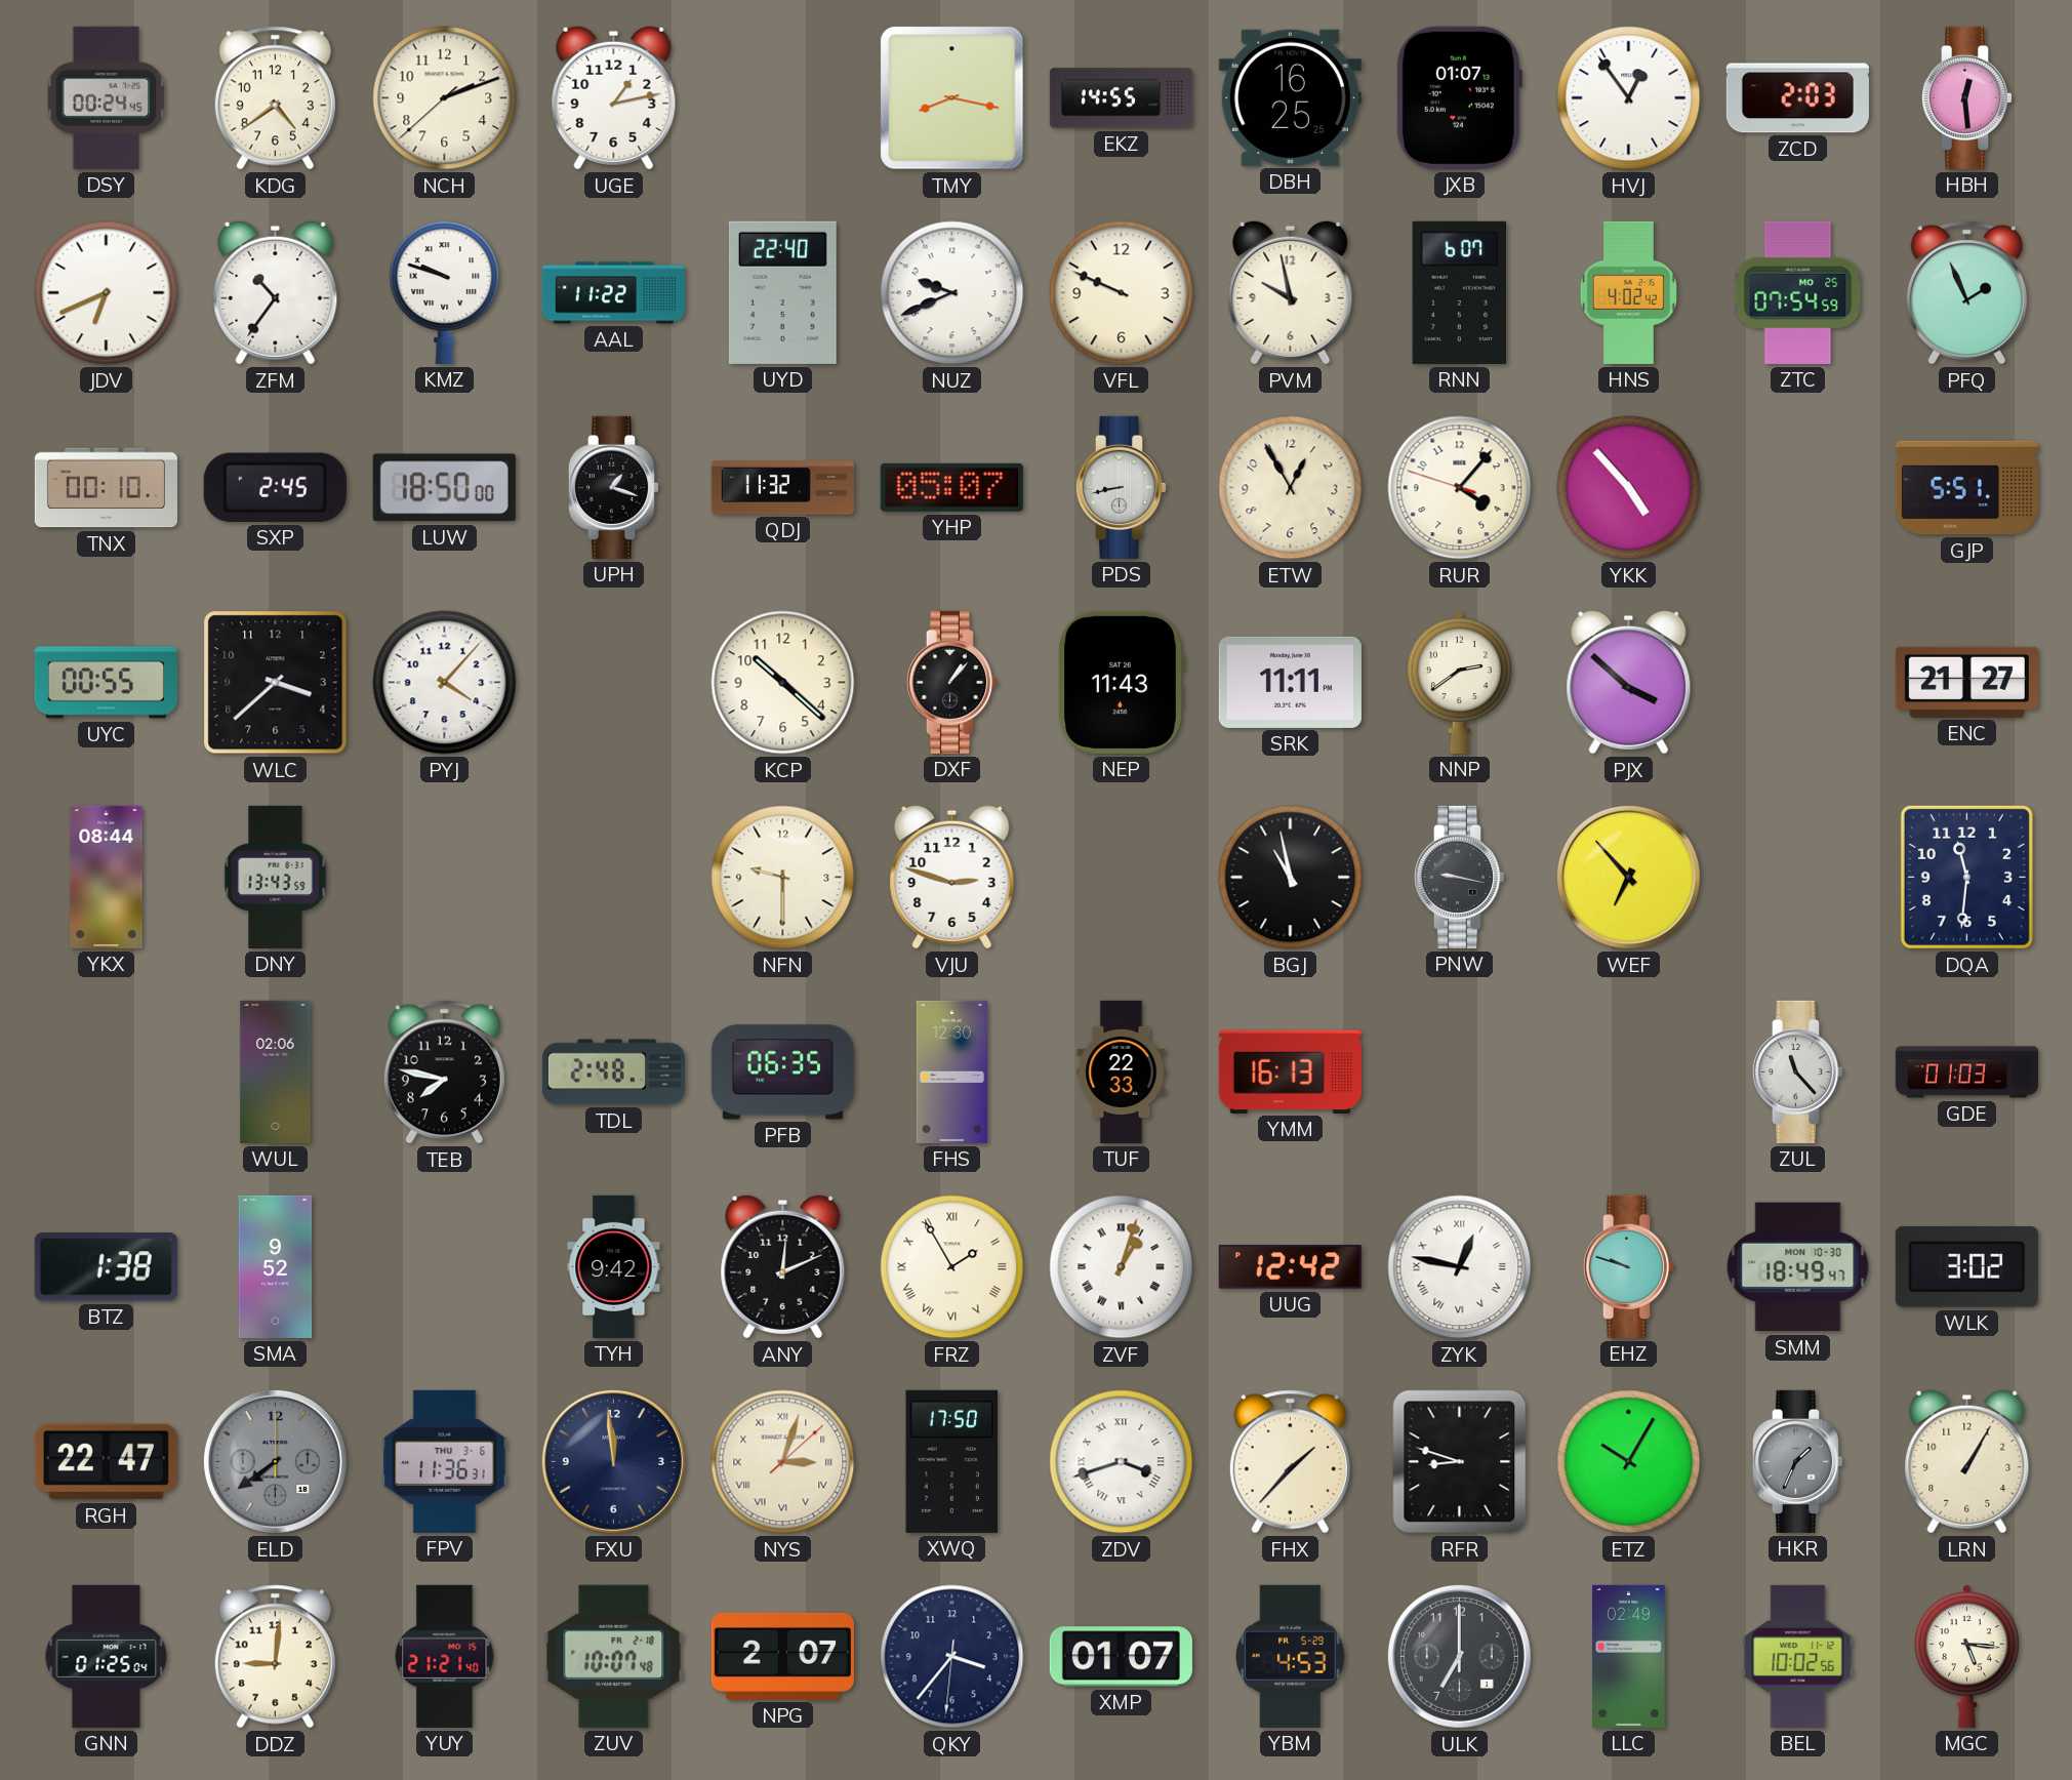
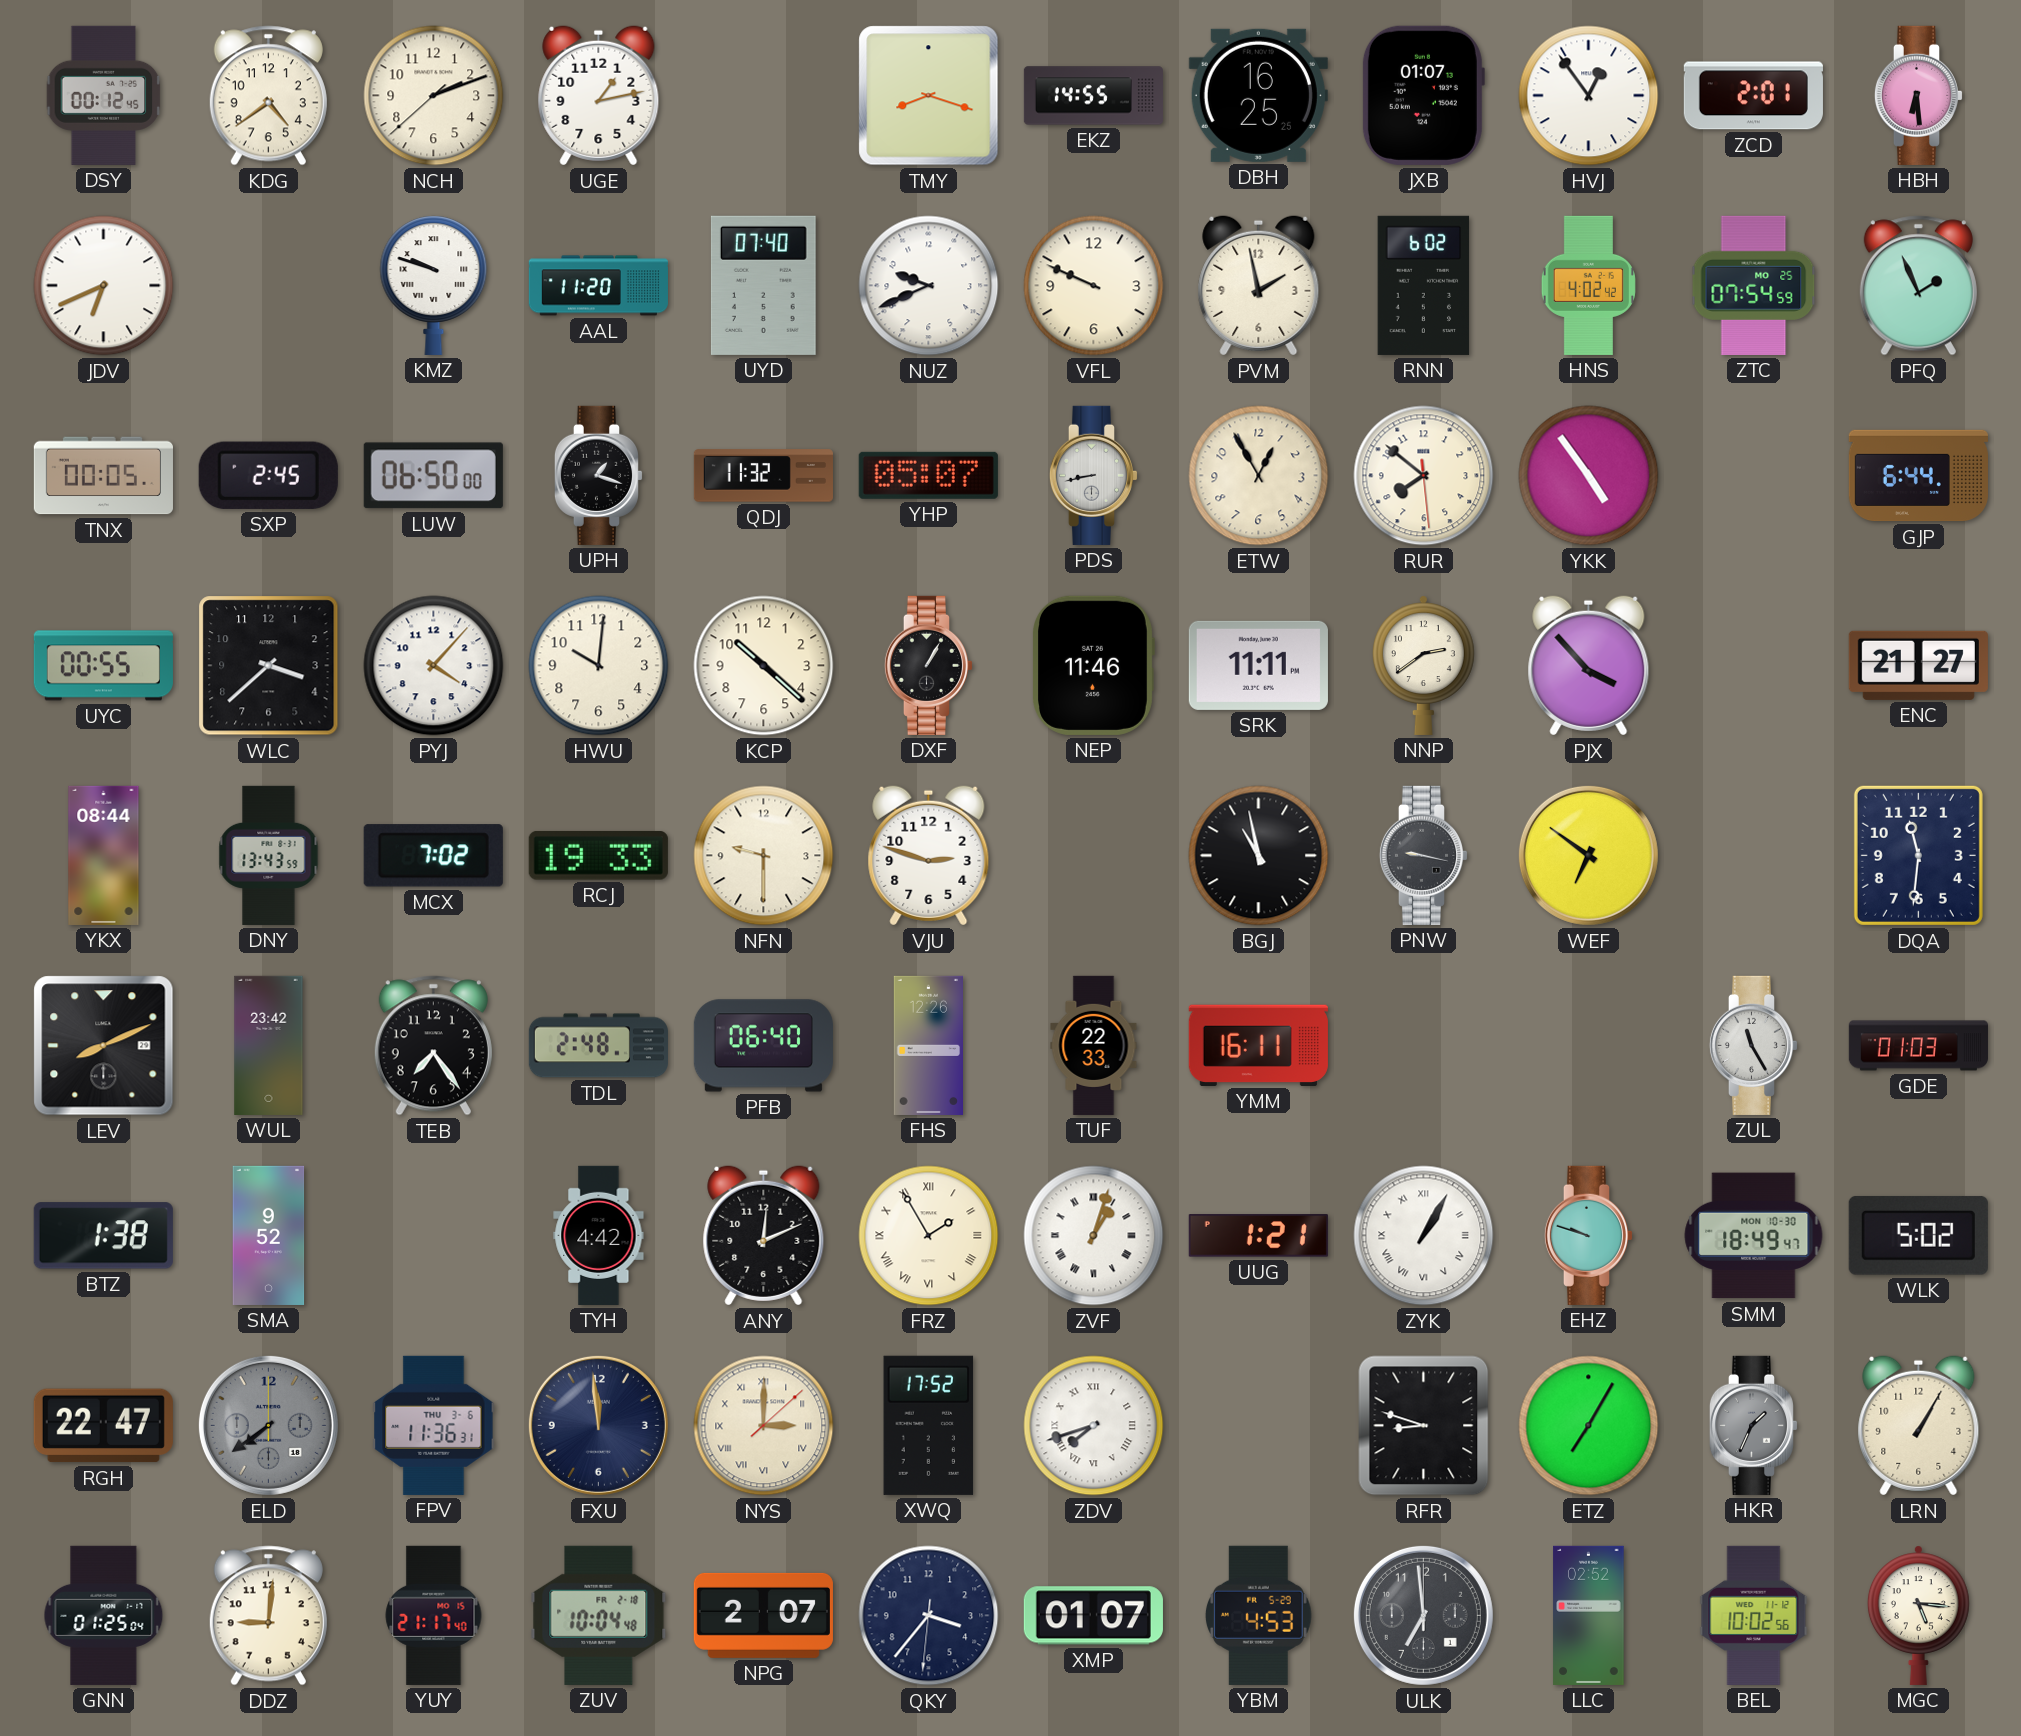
DSY: 00:24 -> 00:12 (104, 95)
TMY: 8:17 -> 8:18 (929, 96)
ZCD: 2:03 -> 2:01 (1753, 96)
HBH: 12:29 -> 6:29 (1918, 95)
ZFM: 10:36 -> none (276, 293)
AAL: 11:22 -> 11:20 (598, 286)
UYD: 22:40 -> 07:40 (763, 285)
PVM: 9:58 -> 1:58 (1259, 286)
RNN: 6:07 -> 6:02 (1424, 285)
TNX: 00:10 -> 00:05 (103, 476)
LUW: 18:50 -> 06:50 (433, 476)
RUR: 4:06 -> 7:51 (1424, 476)
YKK: 4:53 -> 4:54 (1589, 476)
GJP: 5:51 -> 6:44 (1918, 476)
HWU: none -> 10:01 (599, 666)
DXF: 1:07 -> 1:05 (928, 665)
NEP: 11:43 -> 11:46 (1094, 665)
PJX: 3:52 -> 3:53 (1589, 666)
MCX: none -> 7:02 (433, 856)
RCJ: none -> 19:33 (598, 856)
WEF: 6:53 -> 6:51 (1588, 855)
LEV: none -> 8:11 (104, 1046)
WUL: 02:06 -> 23:42 (269, 1045)
TEB: 7:47 -> 7:24 (433, 1046)
PFB: 06:35 -> 06:40 (763, 1046)
FHS: 12:30 -> 12:26 (928, 1045)
YMM: 16:13 -> 16:11 (1258, 1045)
ZUL: 11:23 -> 11:25 (1753, 1045)
TYH: 9:42 -> 4:42 (599, 1235)
UUG: 12:42 -> 1:21 (1258, 1236)
ZYK: 12:47 -> 1:05 (1424, 1236)
WLK: 3:02 -> 5:02 (1918, 1235)
NYS: 3:03 -> 3:00 (764, 1426)
XWQ: 17:50 -> 17:52 (929, 1425)
ZDV: 3:42 -> 7:42 (1094, 1426)
FHX: 1:37 -> none (1290, 1462)
ETZ: 10:05 -> 7:05 (1589, 1426)
YUY: 21:21 -> 21:17 (434, 1615)
ZUV: 10:07 -> 10:04 (599, 1615)
ULK: 7:00 -> 6:59 (1423, 1615)
LLC: 02:49 -> 02:52 (1589, 1615)
